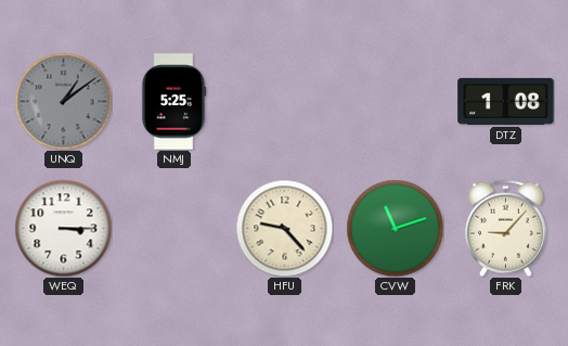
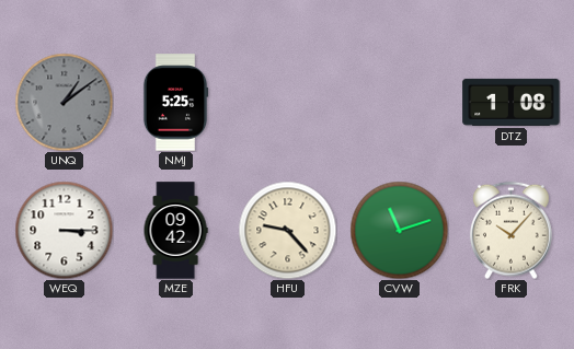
MZE: none -> 09:42 (175, 231)
FRK: 9:07 -> 10:07 (510, 230)
